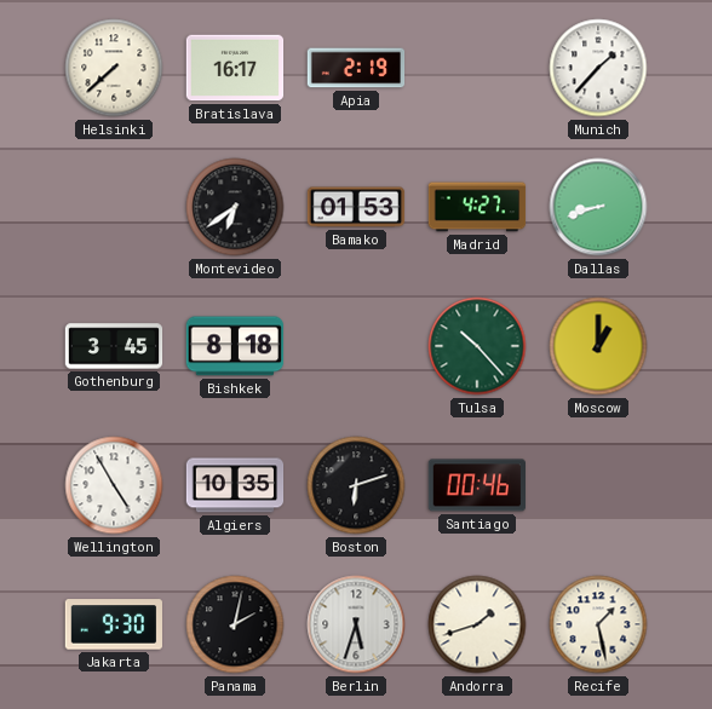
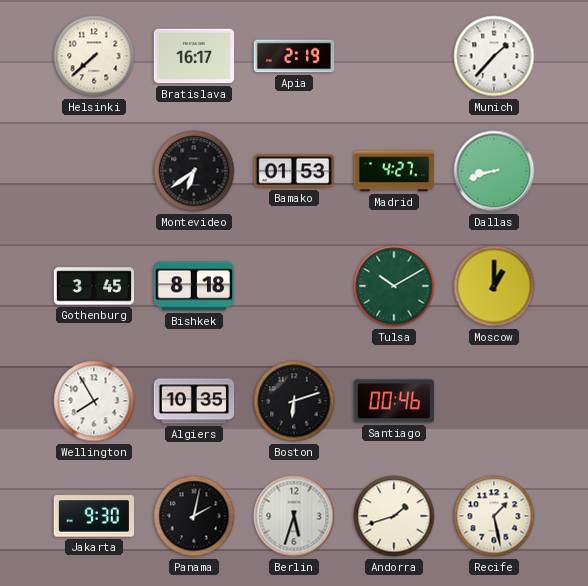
Tulsa: 10:23 -> 10:10 (394, 286)
Wellington: 4:55 -> 7:55 (94, 401)
